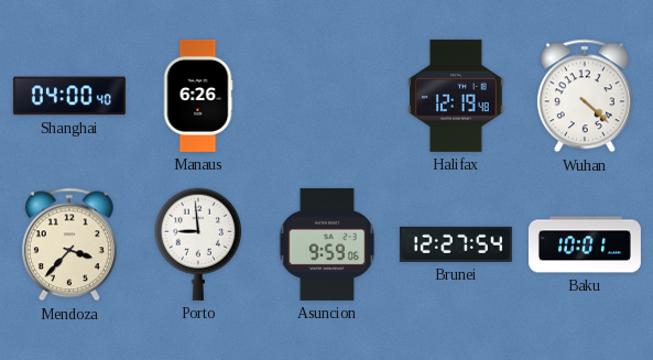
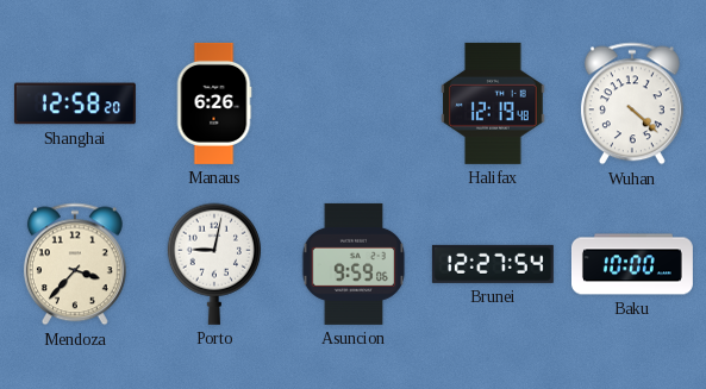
Shanghai: 04:00 -> 12:58 (75, 103)
Porto: 8:59 -> 9:02 (213, 264)
Baku: 10:01 -> 10:00 (632, 264)
